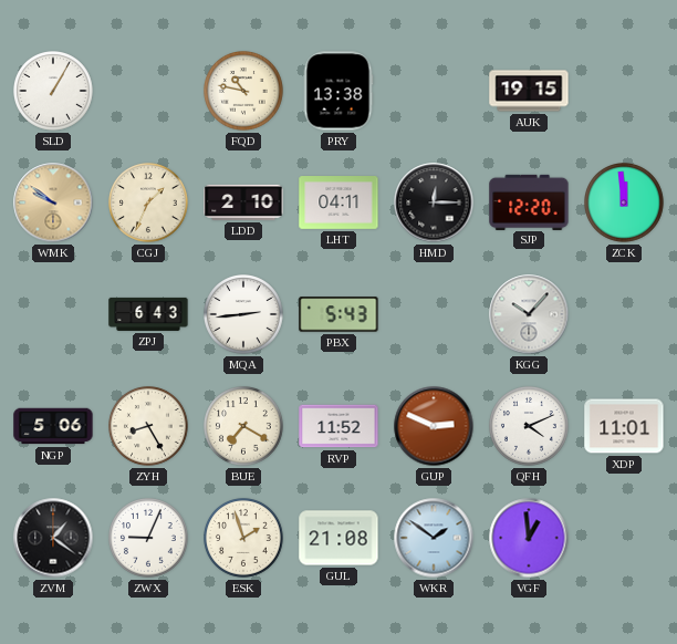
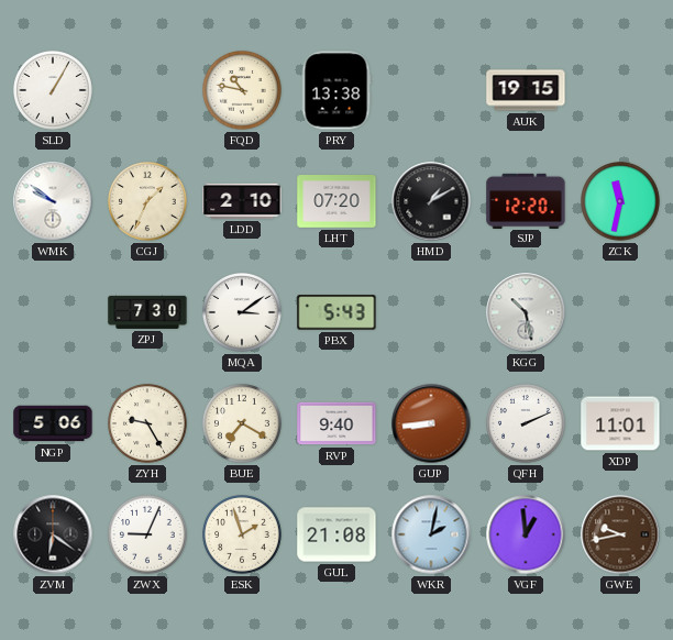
WMK dial: champagne -> white (53, 201)
LHT: 04:11 -> 07:20 (336, 202)
HMD: 12:15 -> 1:10 (431, 201)
ZCK: 11:59 -> 11:32 (621, 202)
ZPJ: 6:43 -> 7:30 (147, 312)
MQA: 2:44 -> 3:09 (243, 313)
KGG: 10:07 -> 10:28 (526, 312)
ZYH: 8:25 -> 9:25 (148, 424)
RVP: 11:52 -> 9:40 (336, 423)
GUP: 2:49 -> 8:44 (431, 423)
QFH: 4:11 -> 2:11 (527, 424)
ZVM: 1:21 -> 6:21 (53, 534)
WKR: 1:51 -> 2:02 (431, 534)
GWE: none -> 9:43 (620, 534)
